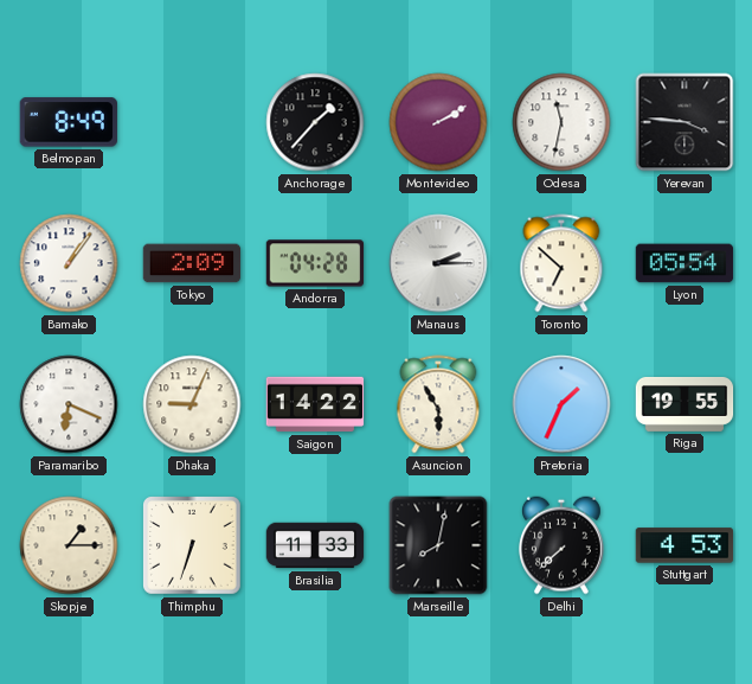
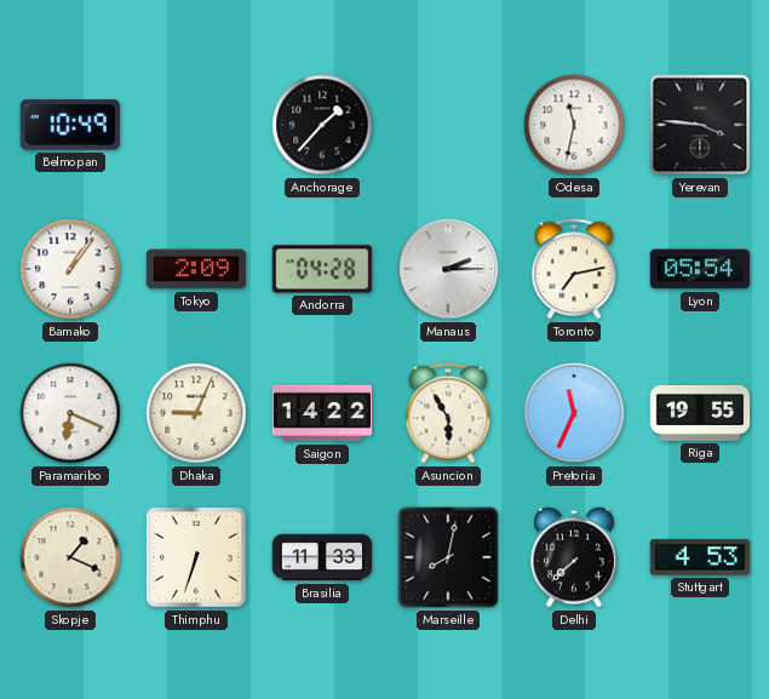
Belmopan: 8:49 -> 10:49 (69, 125)
Montevideo: 2:10 -> none (438, 122)
Toronto: 6:52 -> 7:13 (574, 269)
Pretoria: 1:34 -> 11:34 (574, 413)
Skopje: 1:15 -> 1:19 (70, 557)
